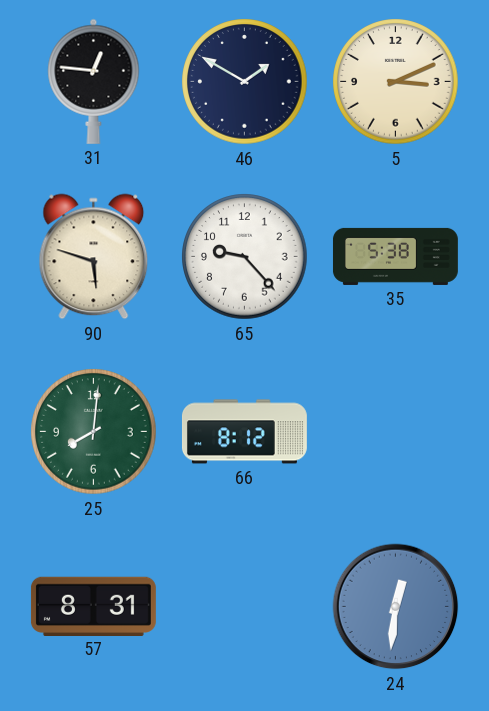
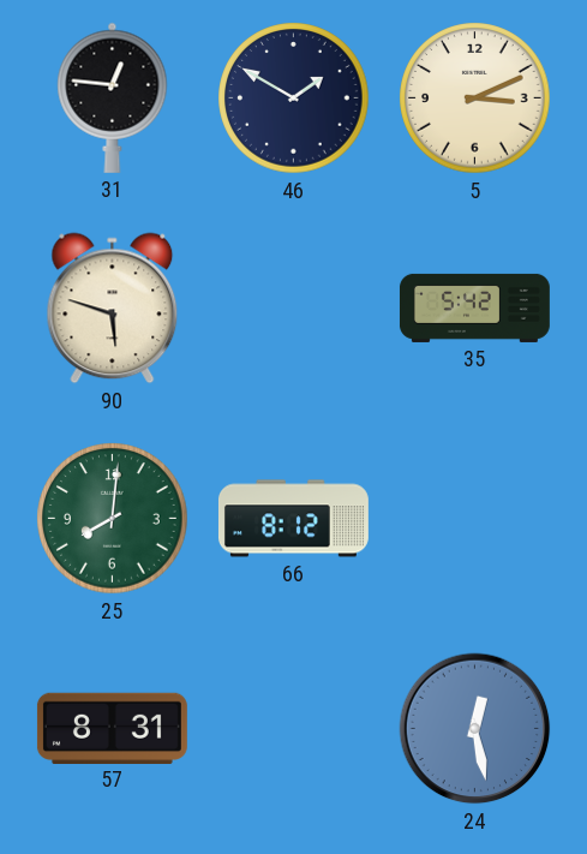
65: 9:23 -> none (245, 257)
35: 5:38 -> 5:42 (474, 307)
24: 12:31 -> 12:28 (475, 729)
